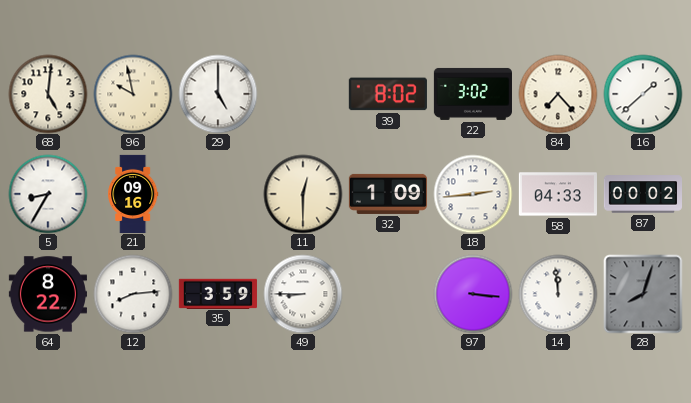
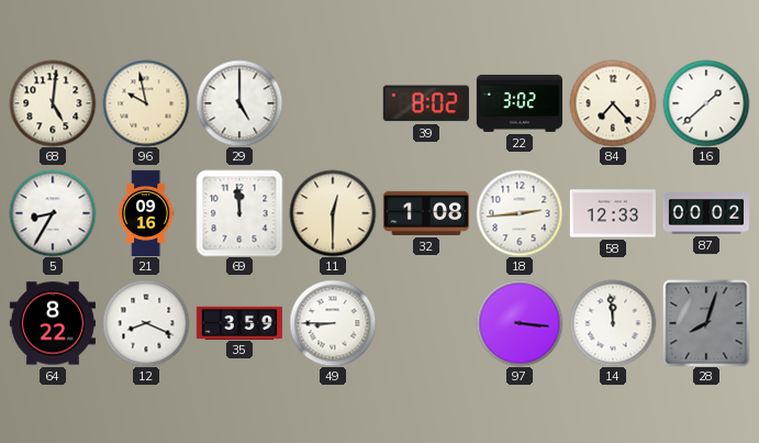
69: none -> 11:59 (239, 213)
32: 1:09 -> 1:08 (425, 213)
58: 04:33 -> 12:33 (613, 213)
12: 8:14 -> 8:19 (146, 323)
